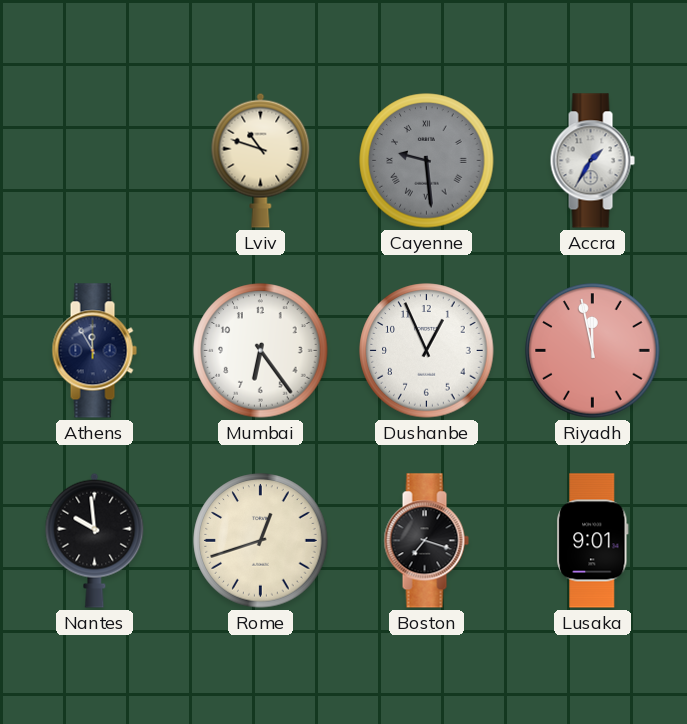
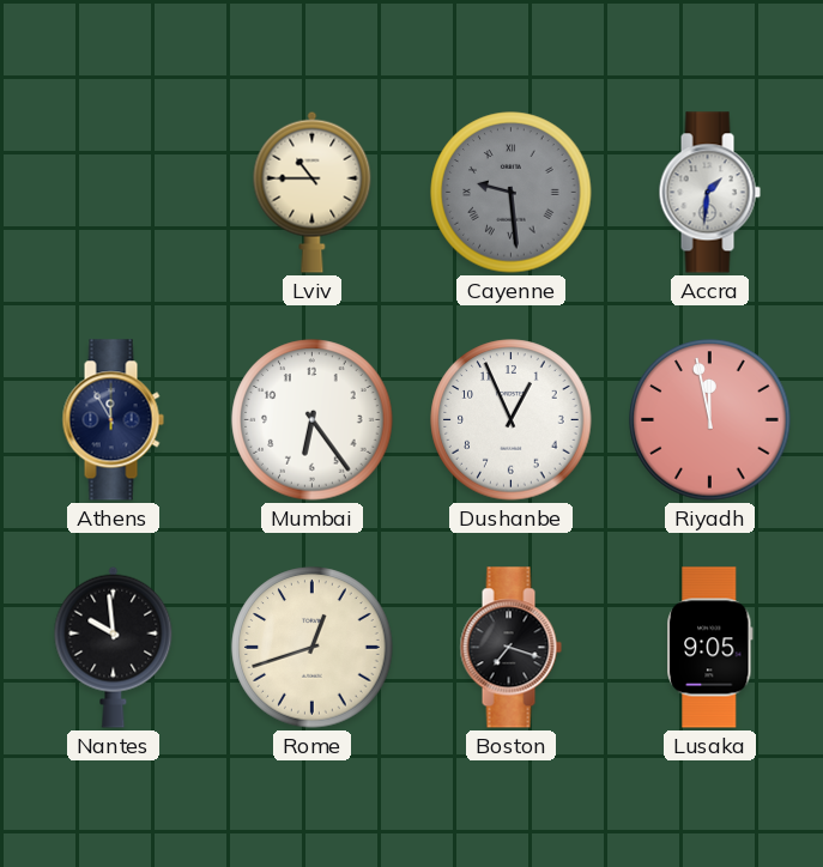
Lviv: 10:48 -> 10:45 (313, 192)
Accra: 1:35 -> 1:31 (709, 193)
Lusaka: 9:01 -> 9:05 (710, 648)
